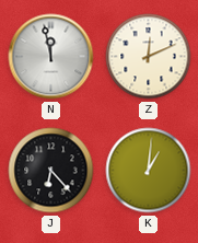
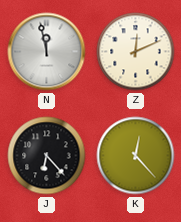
K: 1:01 -> 12:23 (136, 156)
